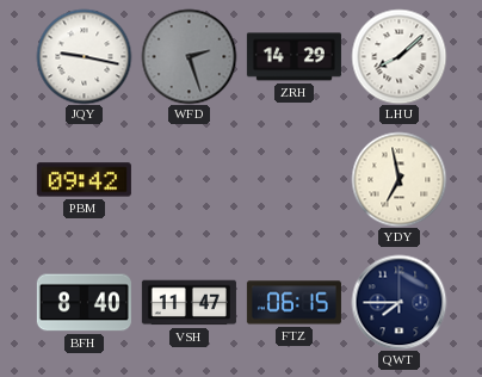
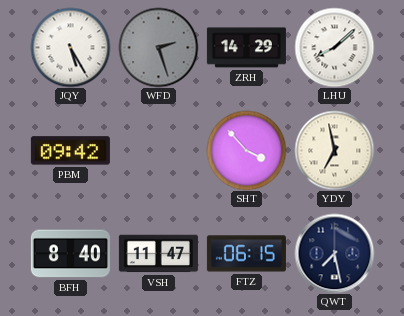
JQY: 9:17 -> 5:25 (70, 47)
SHT: none -> 3:53 (246, 150)
QWT: 7:45 -> 7:28 (334, 253)
